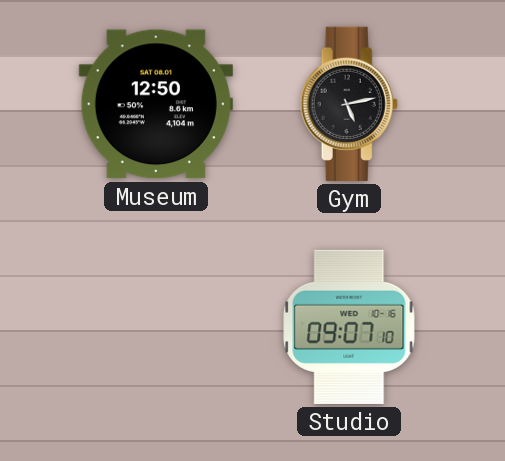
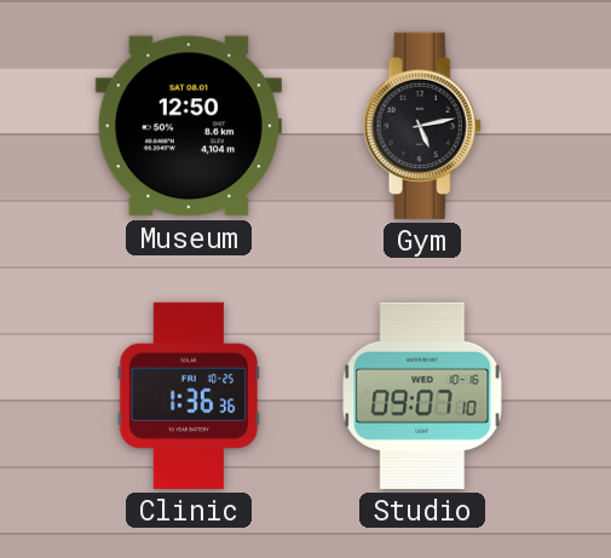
Clinic: none -> 1:36 (189, 396)
